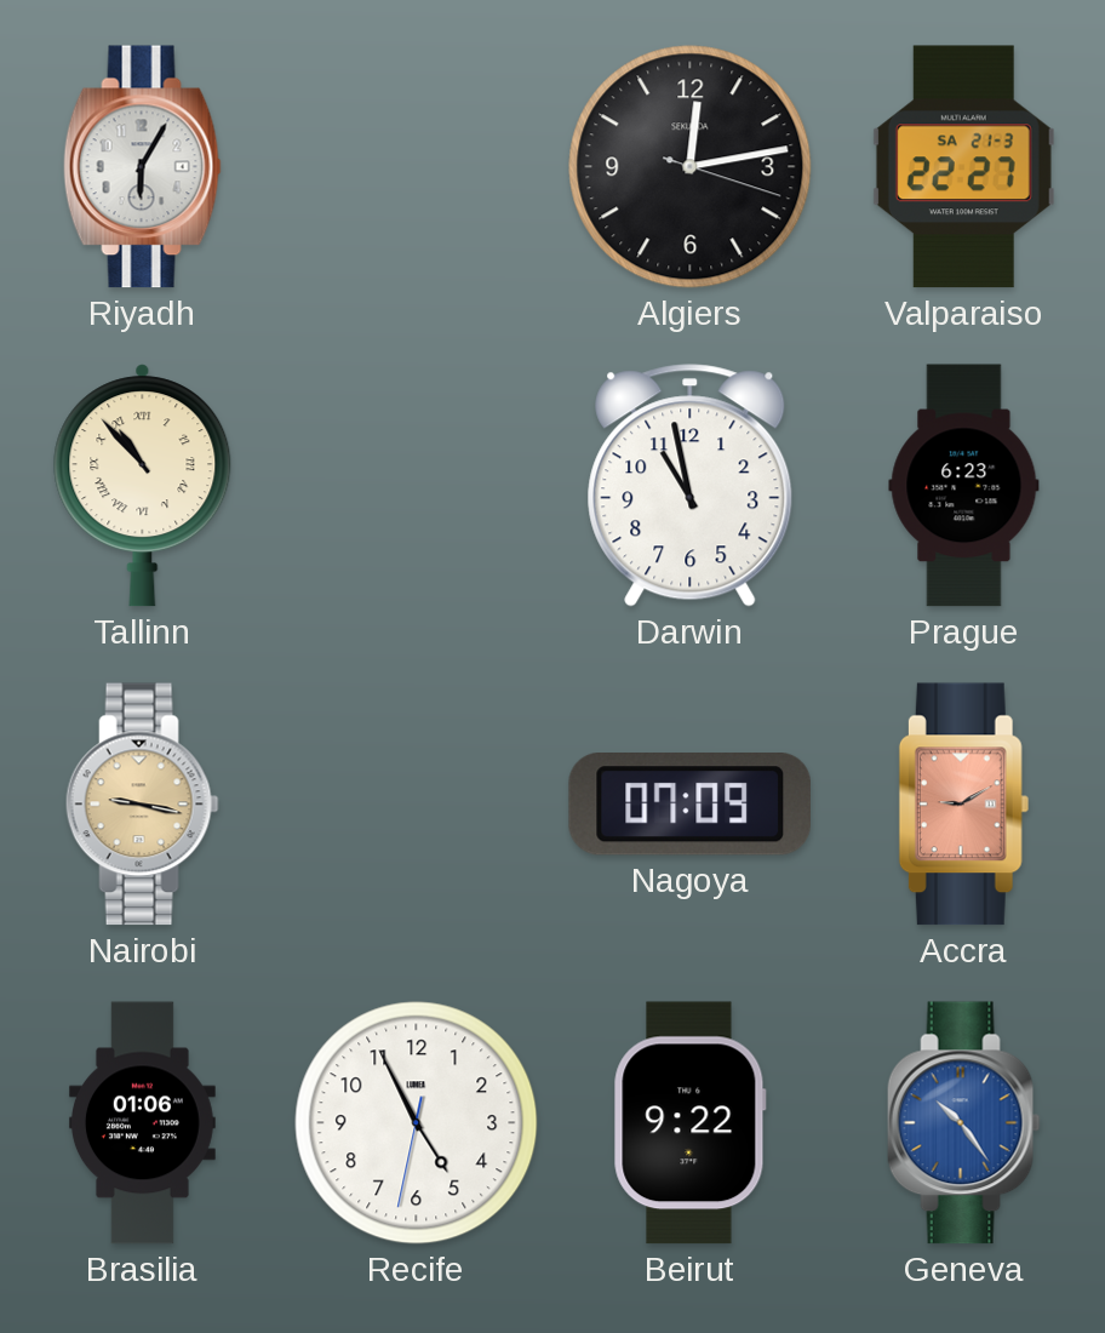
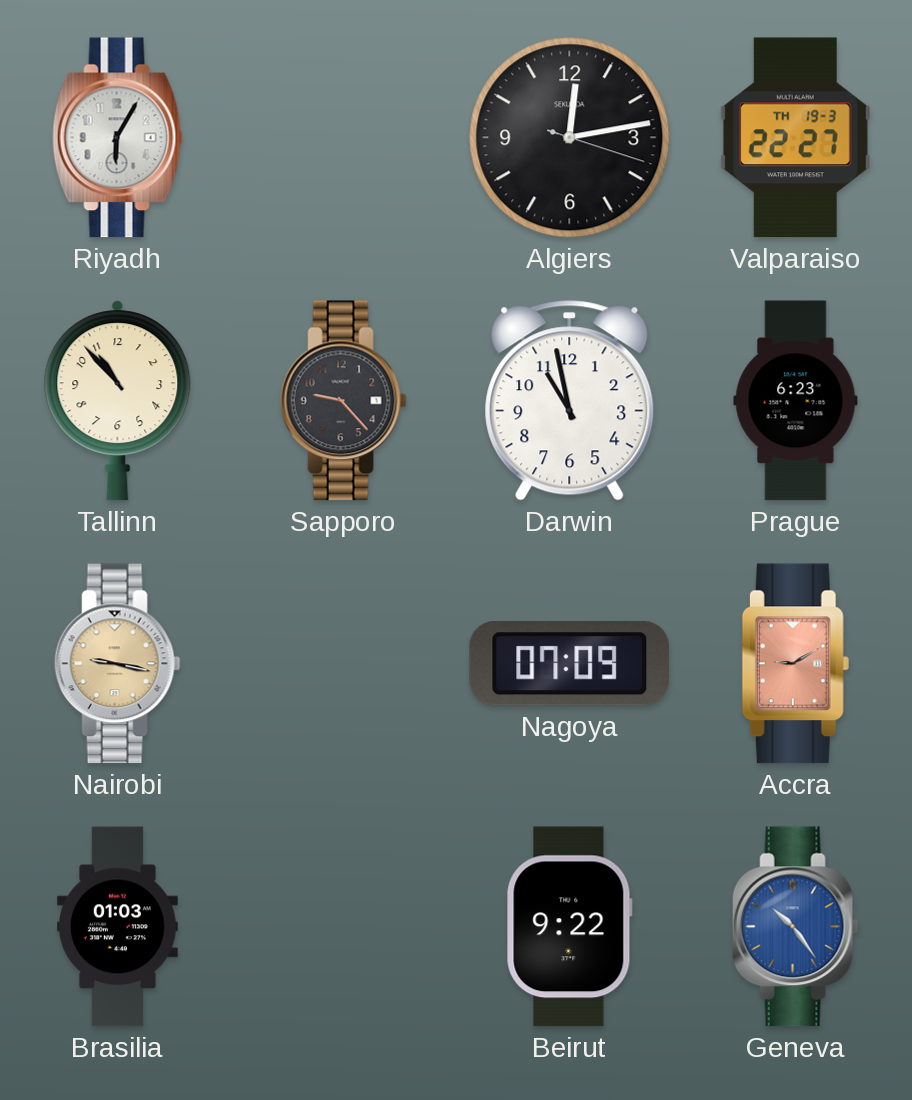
Valparaiso date: SA 21-3 -> TH 19-3 (795, 138)
Tallinn numerals: Roman -> Arabic (118, 401)
Sapporo: none -> 9:23 (343, 401)
Brasilia: 01:06 -> 01:03 (117, 927)
Recife: 4:55 -> none (417, 1123)
